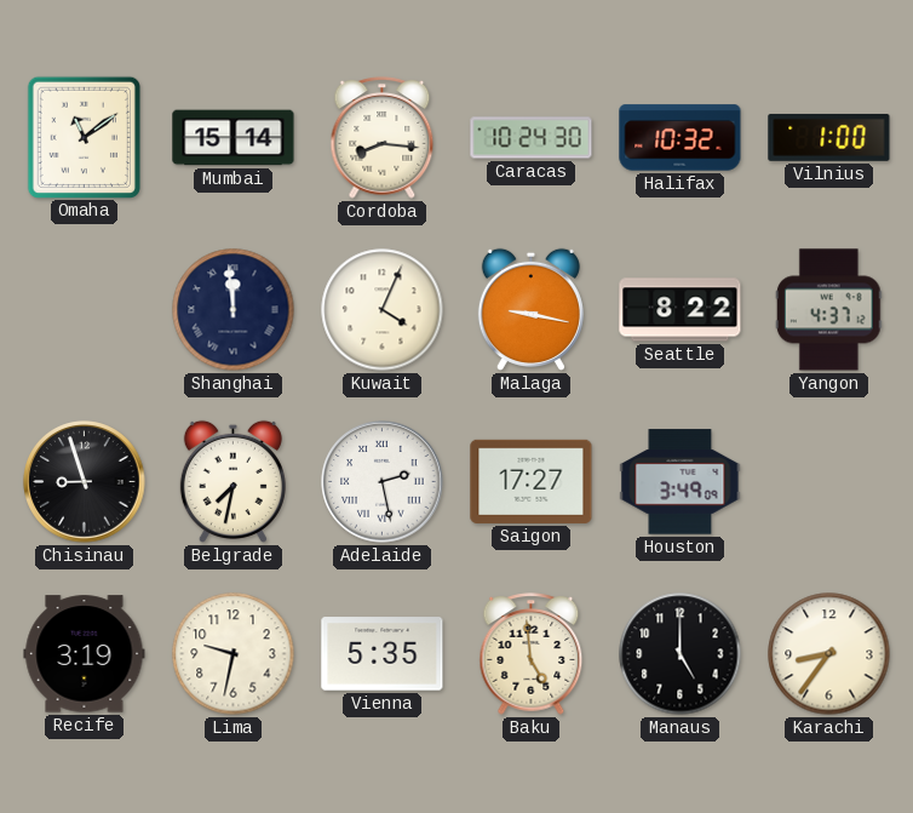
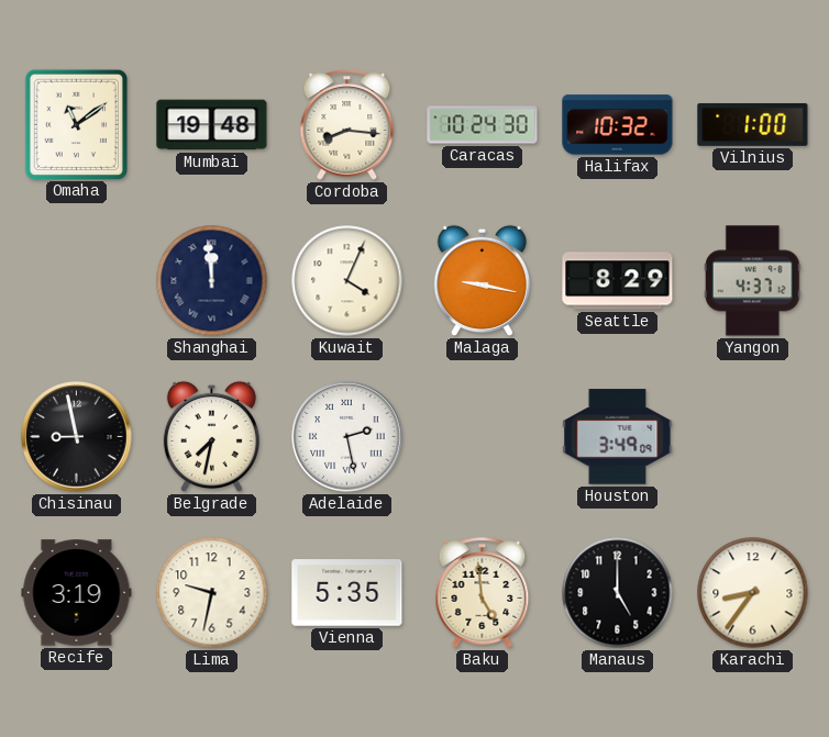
Mumbai: 15:14 -> 19:48 (212, 125)
Seattle: 8:22 -> 8:29 (618, 281)
Chisinau: 8:57 -> 8:58 (77, 437)
Saigon: 17:27 -> none (532, 481)
